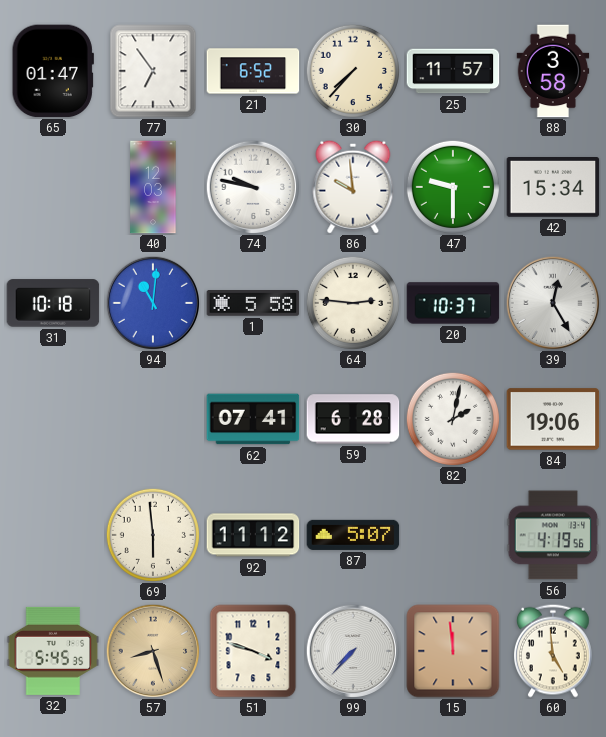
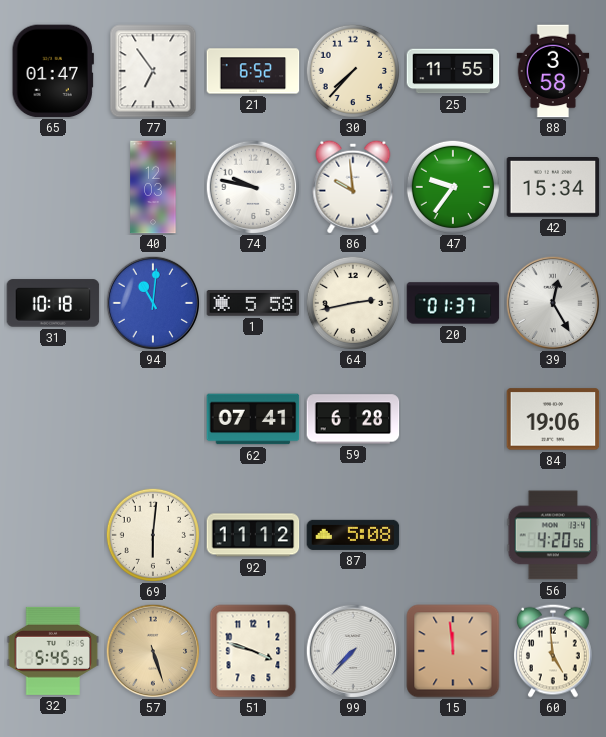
25: 11:57 -> 11:55 (453, 71)
47: 9:30 -> 9:36 (453, 187)
64: 2:46 -> 2:43 (353, 303)
20: 10:37 -> 01:37 (453, 303)
82: 2:02 -> none (453, 419)
69: 5:59 -> 6:01 (153, 535)
87: 5:07 -> 5:08 (353, 535)
56: 4:19 -> 4:20 (553, 535)
57: 8:27 -> 5:27 (153, 651)
